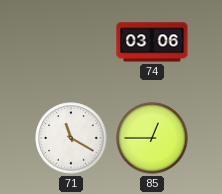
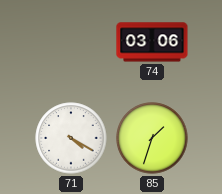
71: 11:20 -> 4:20 (71, 138)
85: 12:45 -> 1:33 (152, 138)
